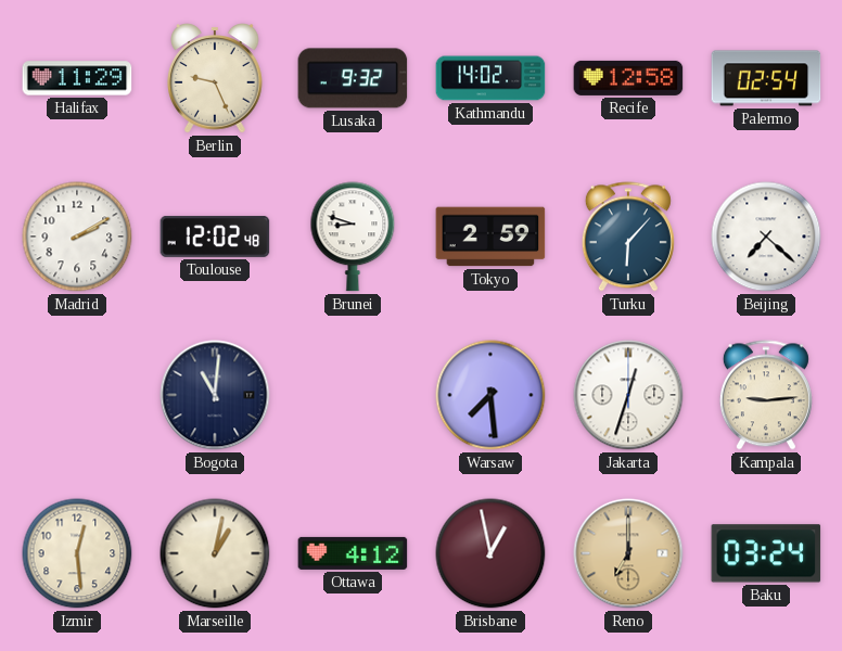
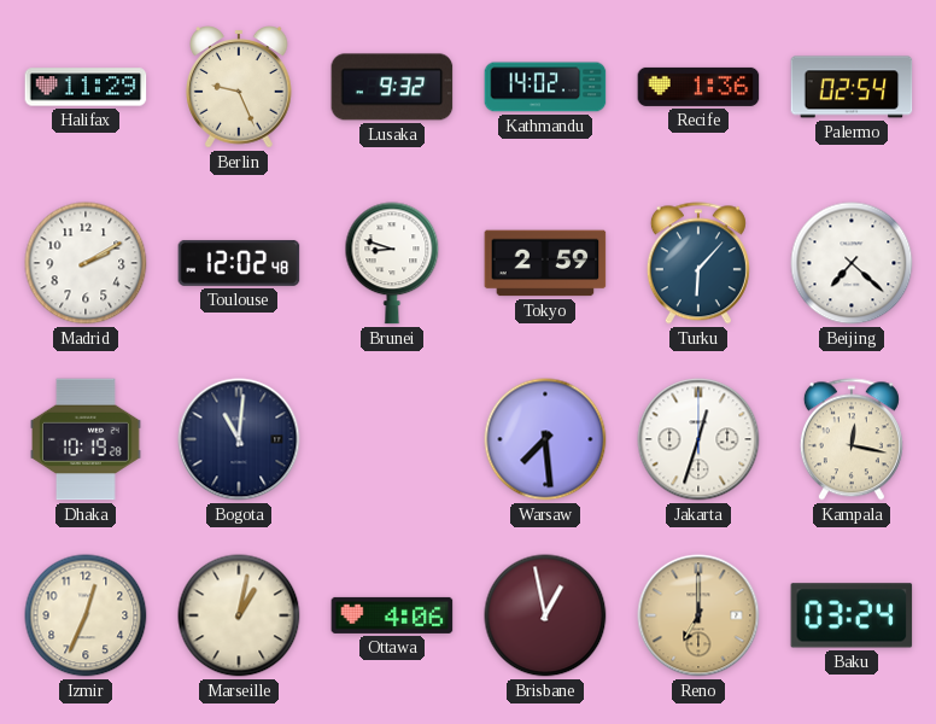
Recife: 12:58 -> 1:36 (698, 87)
Dhaka: none -> 10:19 (87, 439)
Kampala: 9:14 -> 12:17 (852, 439)
Izmir: 12:29 -> 12:34 (86, 615)
Ottawa: 4:12 -> 4:06 (392, 615)
